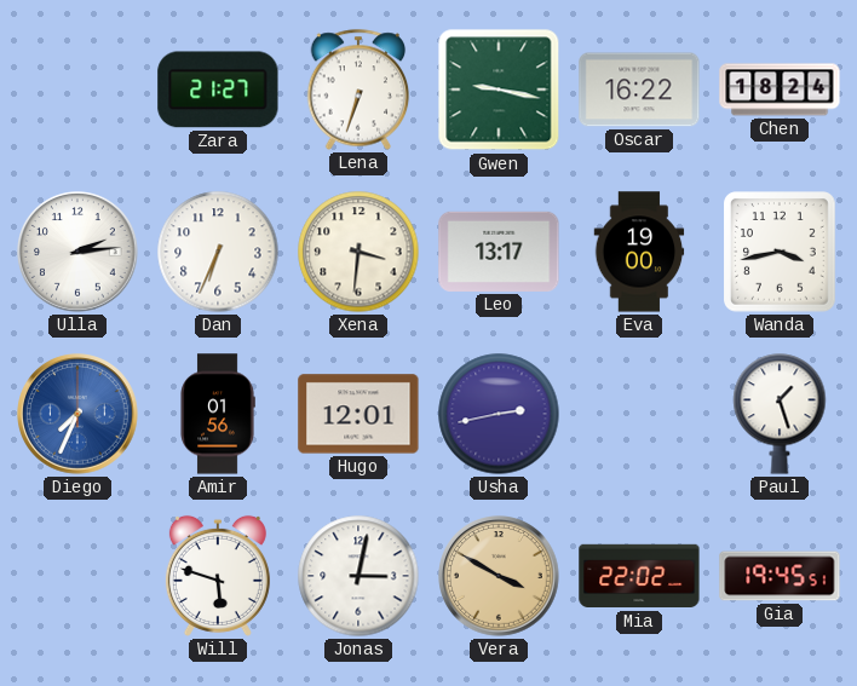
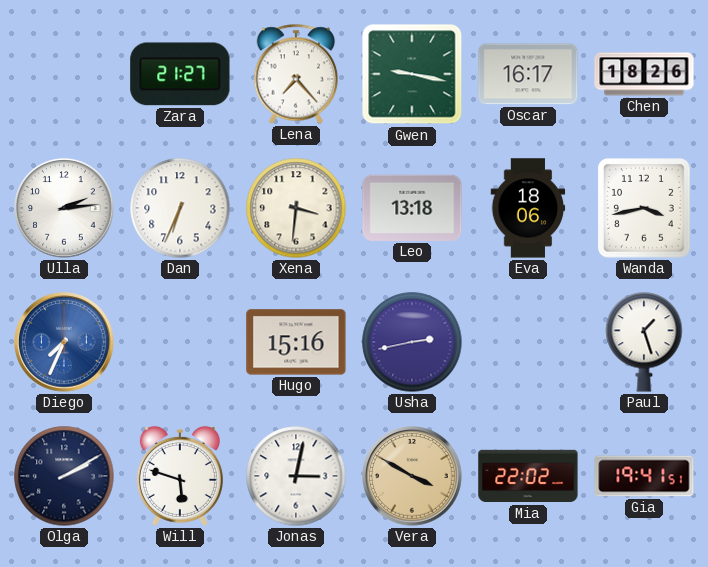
Lena: 6:33 -> 7:23 (296, 74)
Oscar: 16:22 -> 16:17 (528, 74)
Chen: 18:24 -> 18:26 (644, 74)
Leo: 13:17 -> 13:18 (412, 208)
Eva: 19:00 -> 18:06 (528, 208)
Amir: 01:56 -> none (218, 414)
Hugo: 12:01 -> 15:16 (296, 342)
Olga: none -> 2:10 (64, 476)
Gia: 19:45 -> 19:41 (644, 476)
